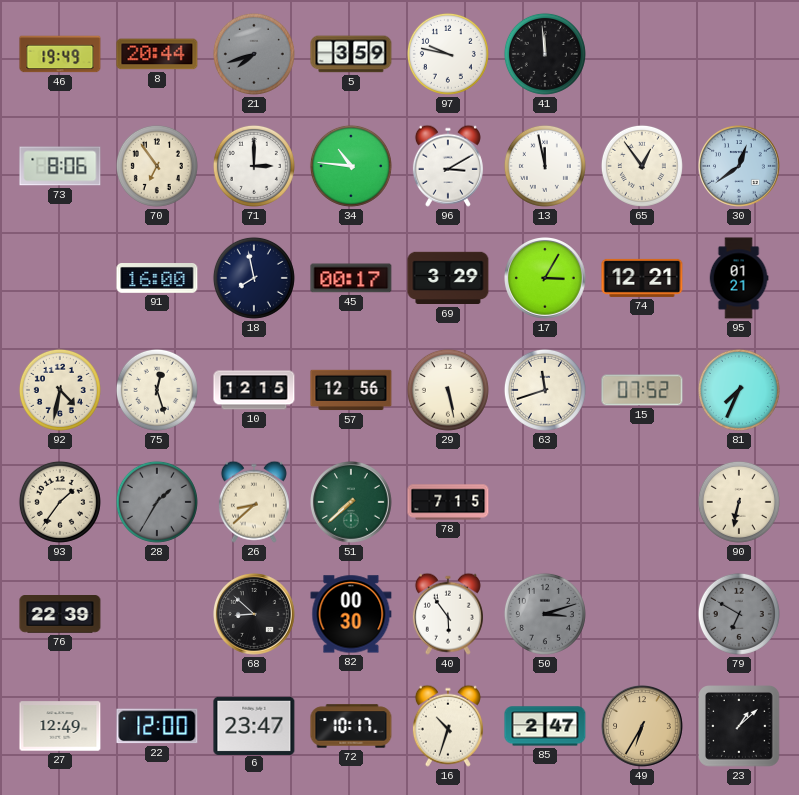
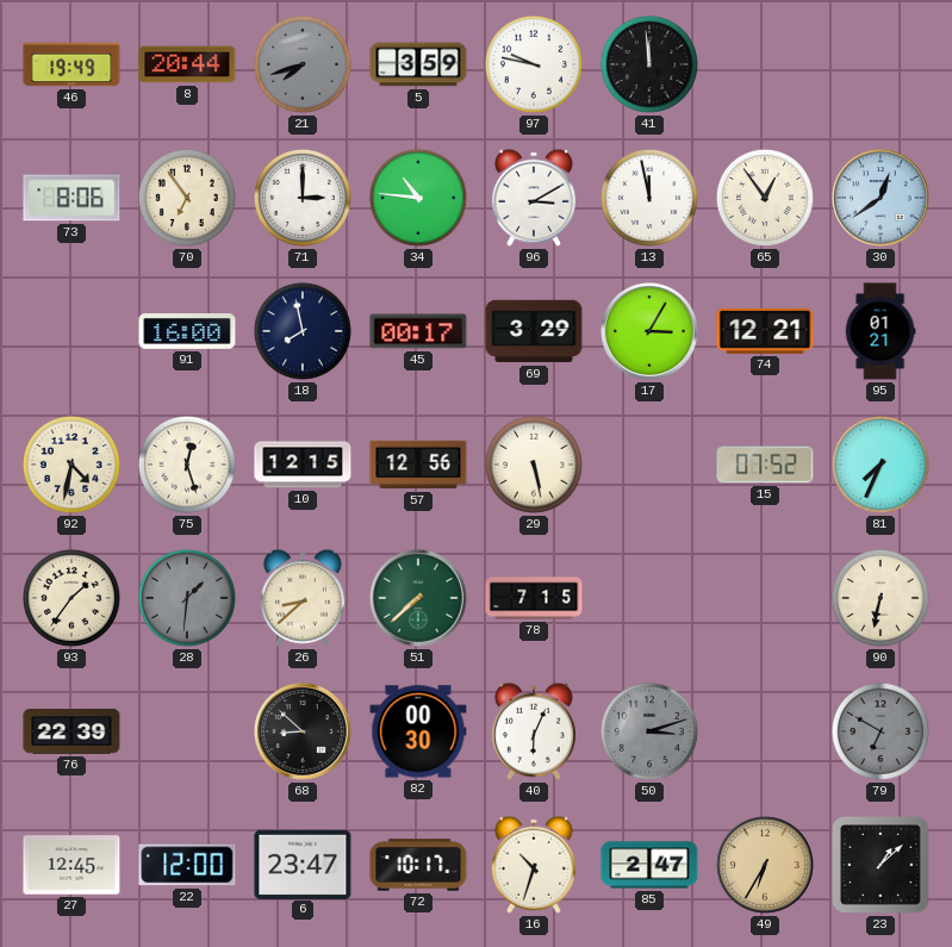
63: 11:42 -> none (545, 390)
28: 1:35 -> 1:31 (187, 598)
40: 5:54 -> 6:04 (534, 731)
27: 12:49 -> 12:45 (71, 865)
